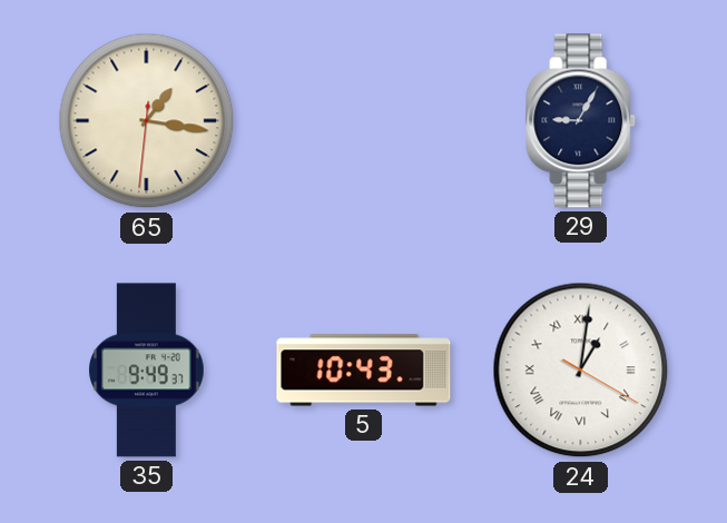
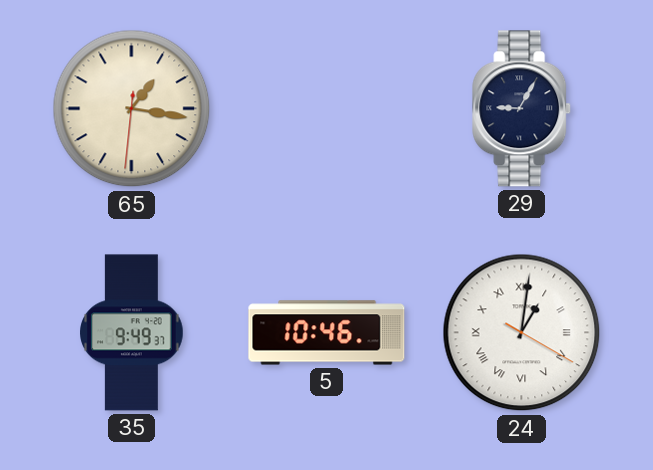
5: 10:43 -> 10:46 (327, 333)
